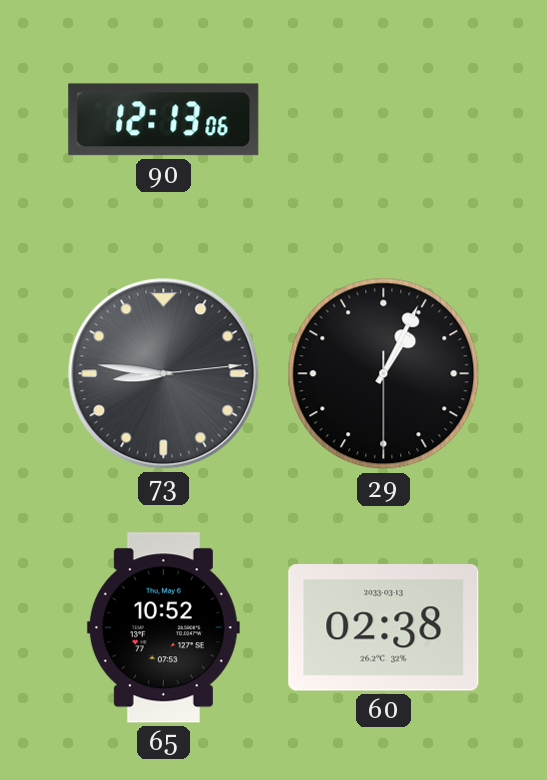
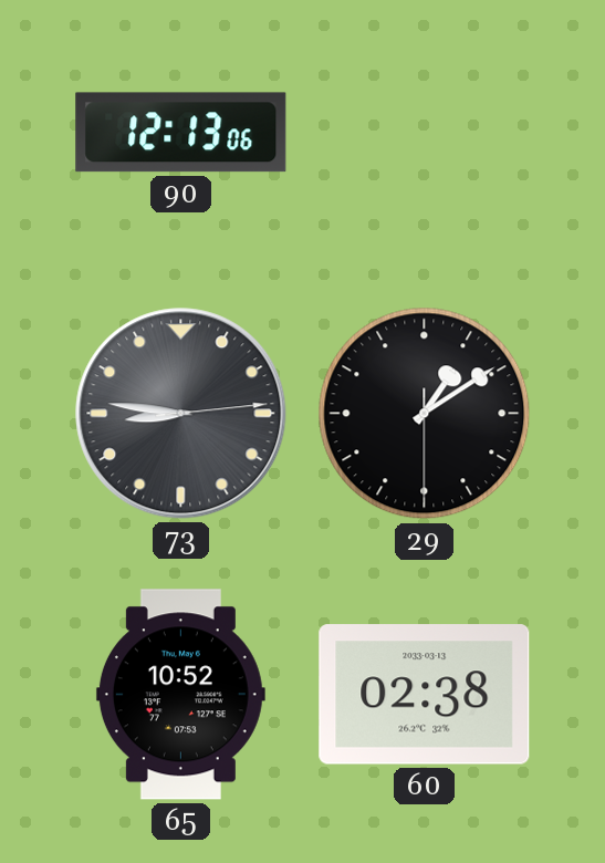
29: 1:04 -> 1:09 (425, 414)
